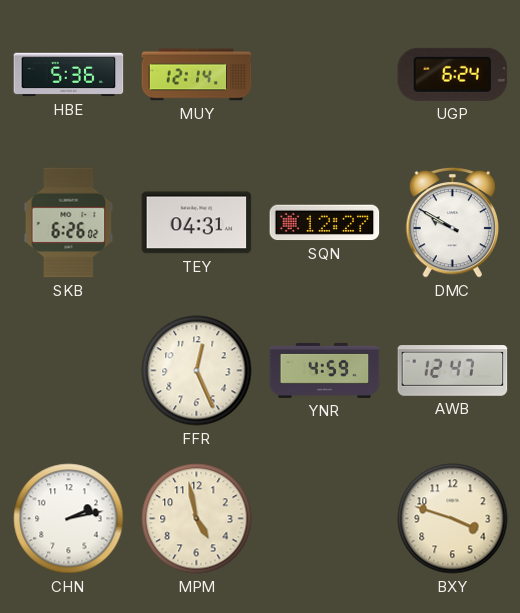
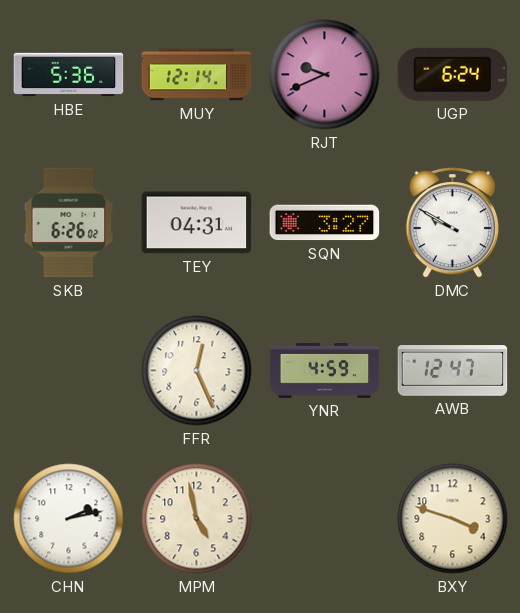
RJT: none -> 9:41 (325, 75)
SQN: 12:27 -> 3:27 (325, 223)
